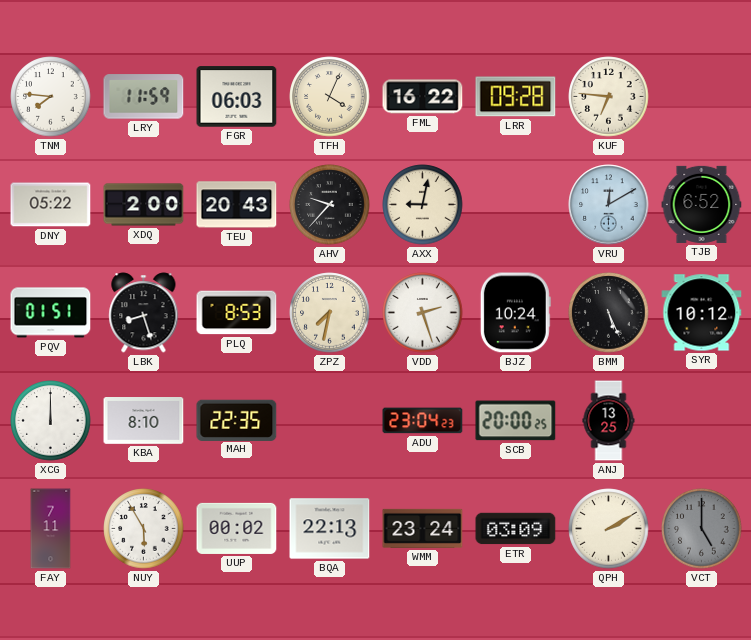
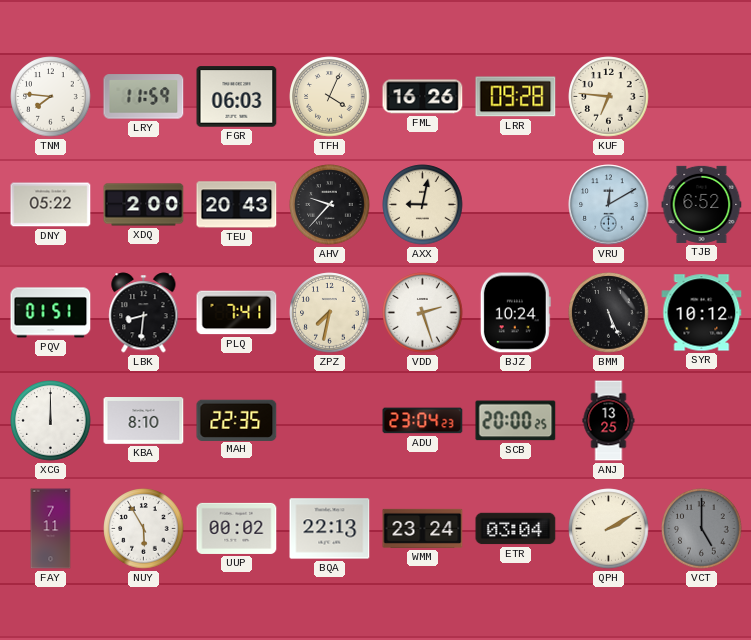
FML: 16:22 -> 16:26 (423, 97)
LBK: 8:27 -> 8:31 (144, 313)
PLQ: 8:53 -> 7:41 (237, 313)
ETR: 03:09 -> 03:04 (516, 529)
